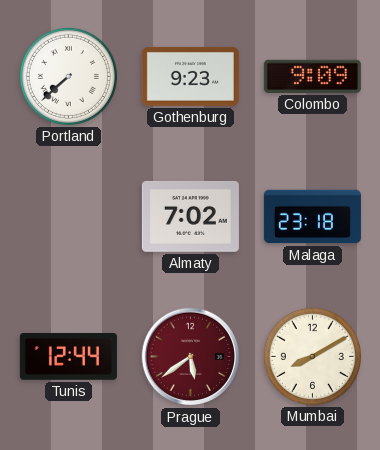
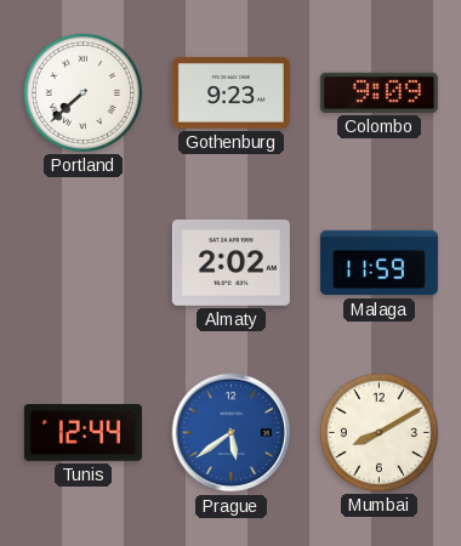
Almaty: 7:02 -> 2:02 (231, 262)
Malaga: 23:18 -> 11:59 (379, 263)
Prague dial: burgundy -> blue (232, 433)
